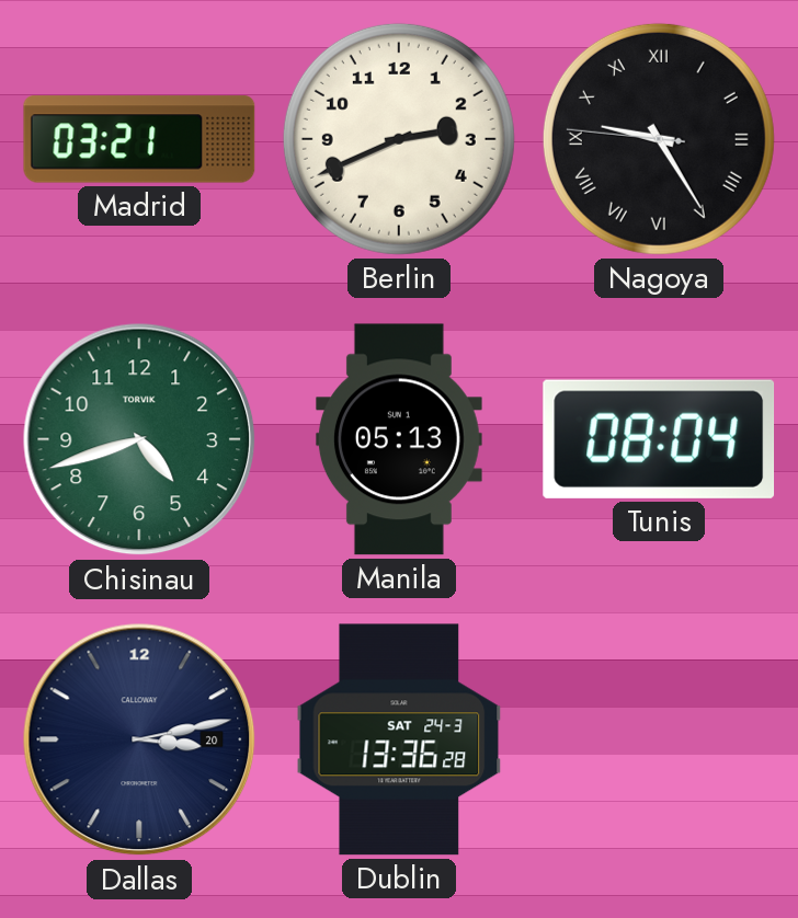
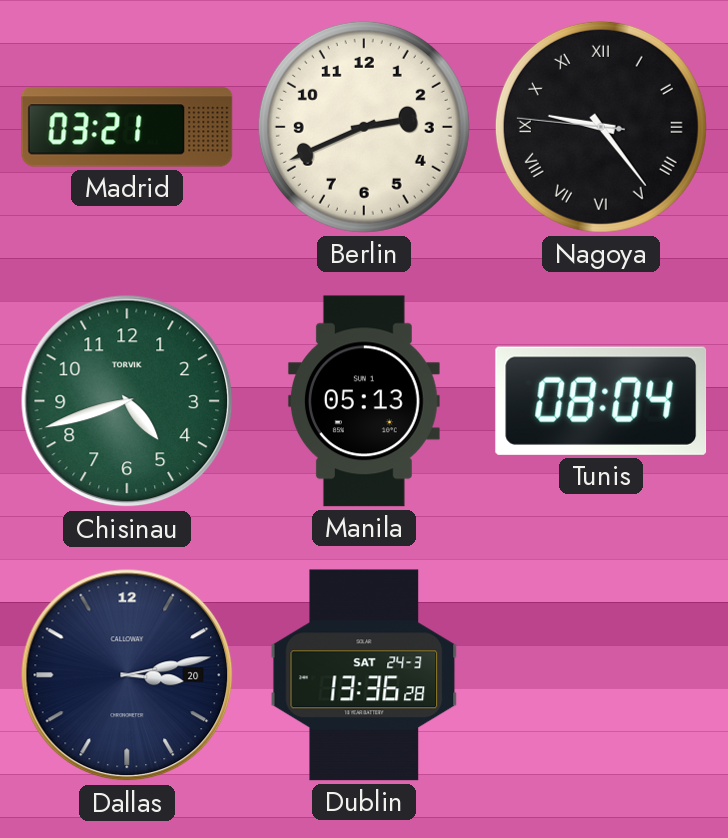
Nagoya: 9:24 -> 9:23 (601, 127)
